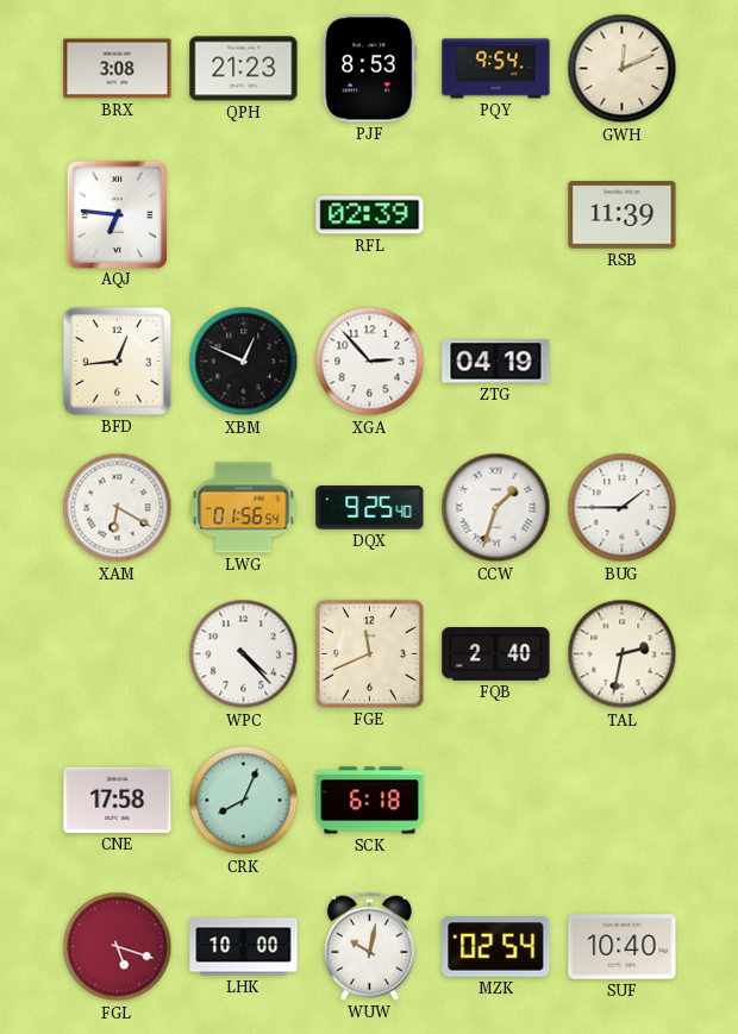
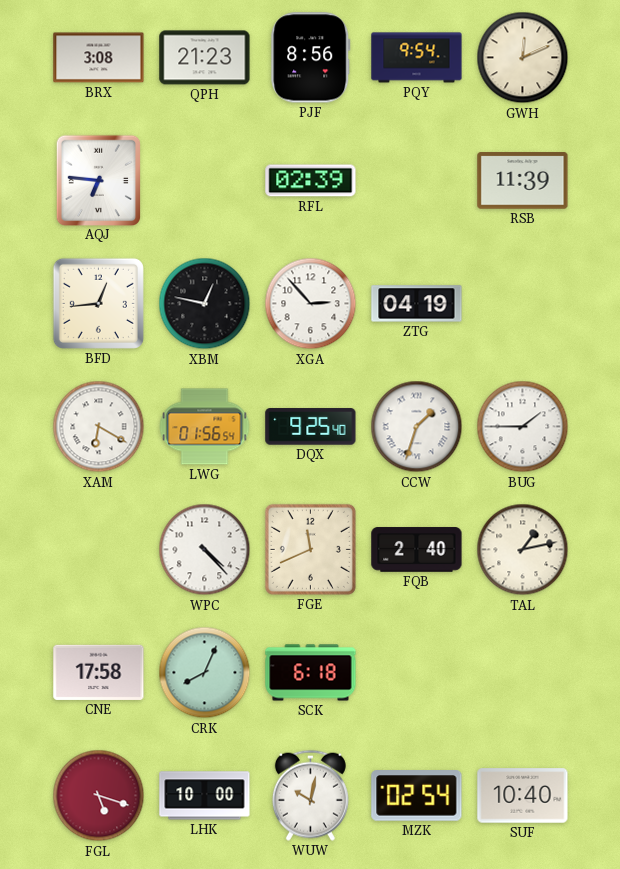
PJF: 8:53 -> 8:56 (311, 58)
XBM: 12:49 -> 12:47 (205, 304)
TAL: 2:32 -> 1:13 (523, 550)
